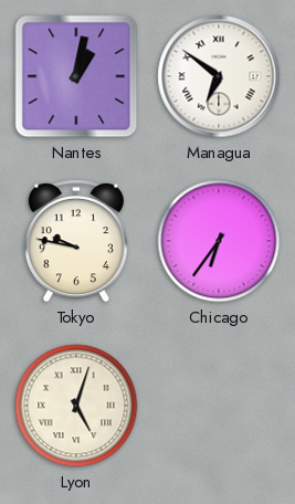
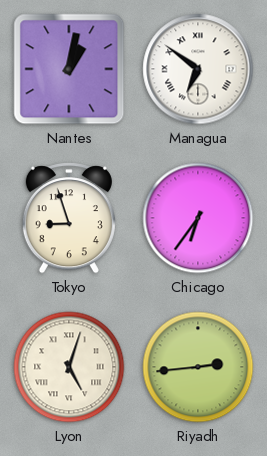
Tokyo: 9:47 -> 8:57 (69, 218)
Riyadh: none -> 2:44 (198, 367)
